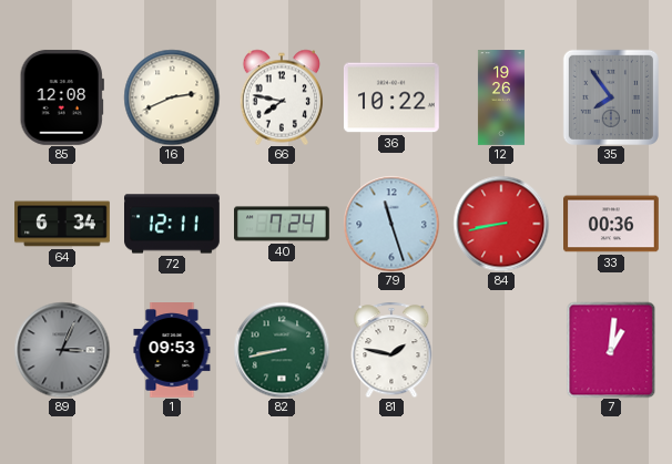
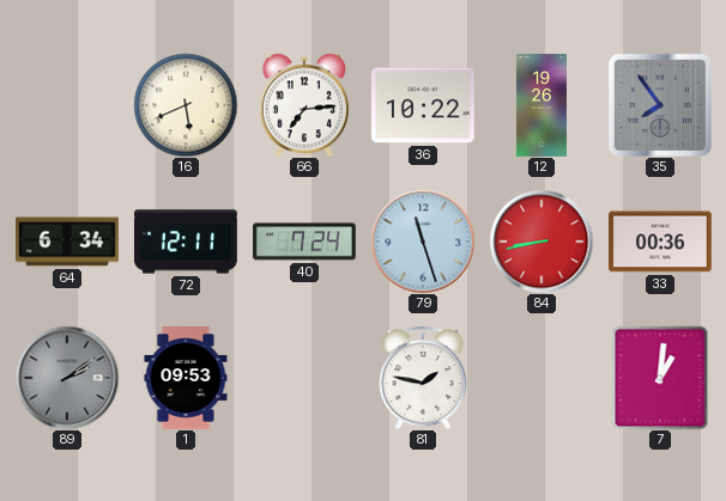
85: 12:08 -> none (62, 97)
16: 2:41 -> 5:41 (186, 105)
66: 7:47 -> 7:14 (304, 105)
89: 3:04 -> 2:09 (67, 378)
82: 8:43 -> none (282, 350)
